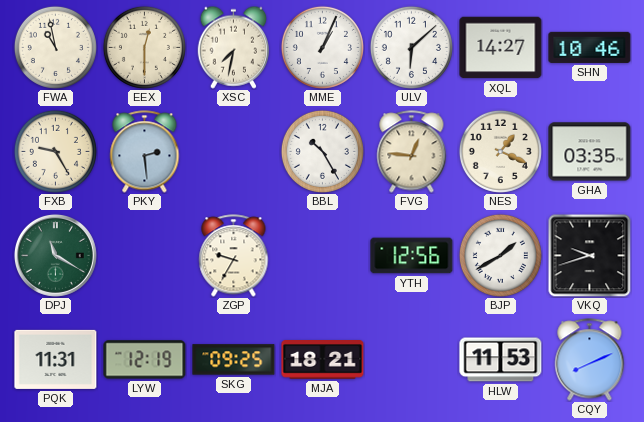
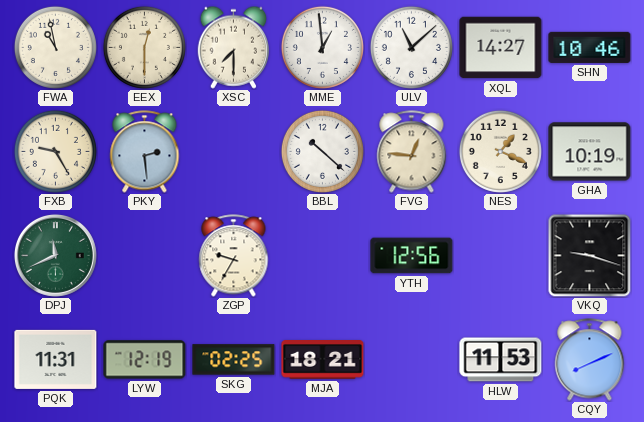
XSC: 7:32 -> 7:30 (233, 47)
MME: 1:04 -> 12:59 (322, 47)
ULV: 6:08 -> 11:08 (411, 47)
BBL: 10:25 -> 10:22 (322, 151)
GHA: 03:35 -> 10:19 (590, 152)
DPJ: 11:20 -> 11:41 (55, 255)
BJP: 1:40 -> none (500, 255)
VKQ: 9:42 -> 9:18 (589, 255)
SKG: 09:25 -> 02:25 (234, 360)
